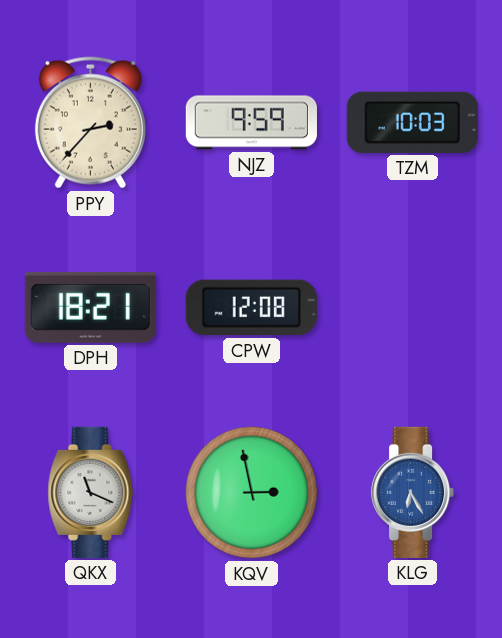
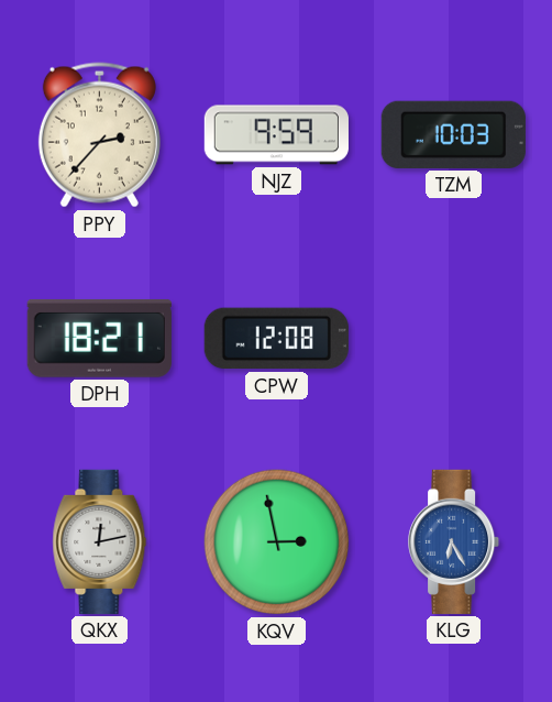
QKX: 11:19 -> 12:13 (100, 541)
